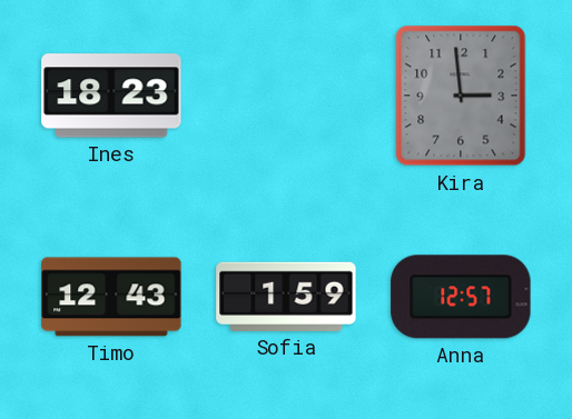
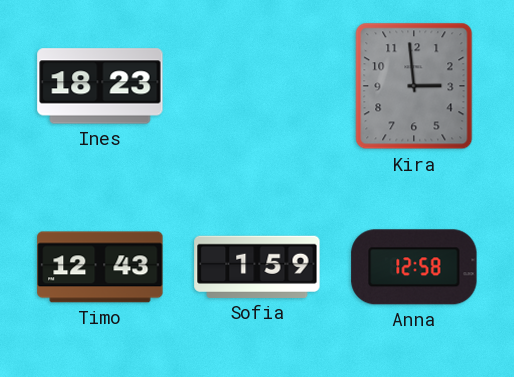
Anna: 12:57 -> 12:58 (414, 267)
